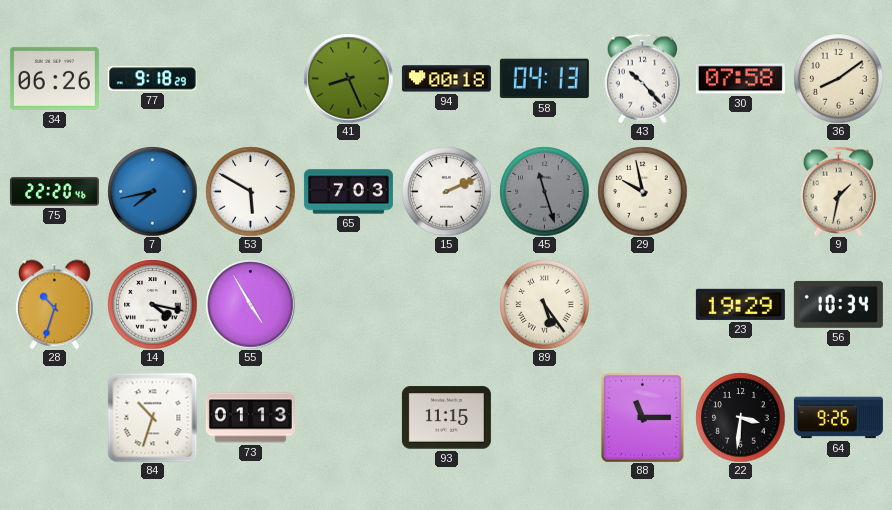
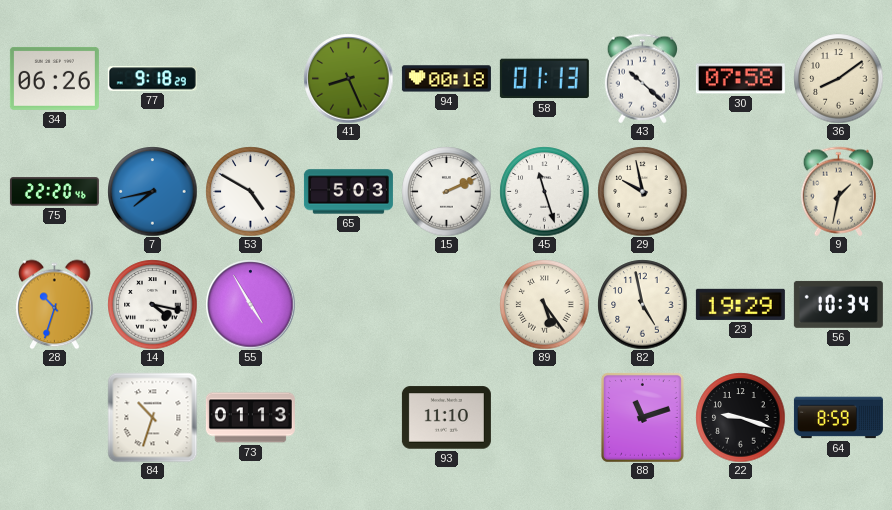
58: 04:13 -> 01:13 (544, 79)
43: 10:23 -> 10:22 (642, 78)
53: 5:50 -> 4:50 (250, 191)
65: 7:03 -> 5:03 (348, 192)
45 dial: grey -> white (544, 191)
82: none -> 4:58 (642, 304)
93: 11:15 -> 11:10 (446, 418)
88: 11:15 -> 11:12 (642, 418)
22: 3:31 -> 9:18 (740, 417)
64: 9:26 -> 8:59 (838, 418)
